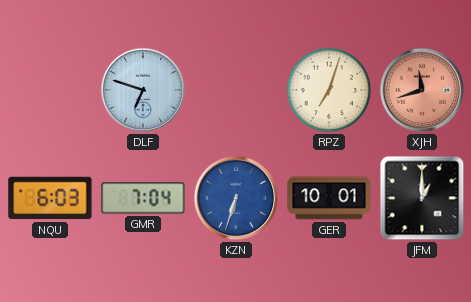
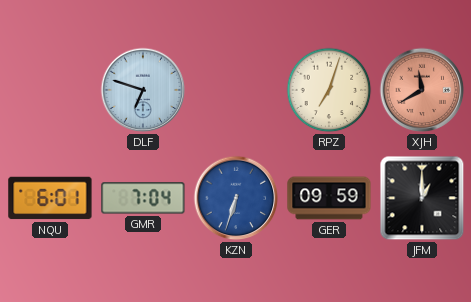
XJH: 11:42 -> 11:40 (422, 90)
NQU: 6:03 -> 6:01 (50, 198)
GER: 10:01 -> 09:59 (329, 198)
